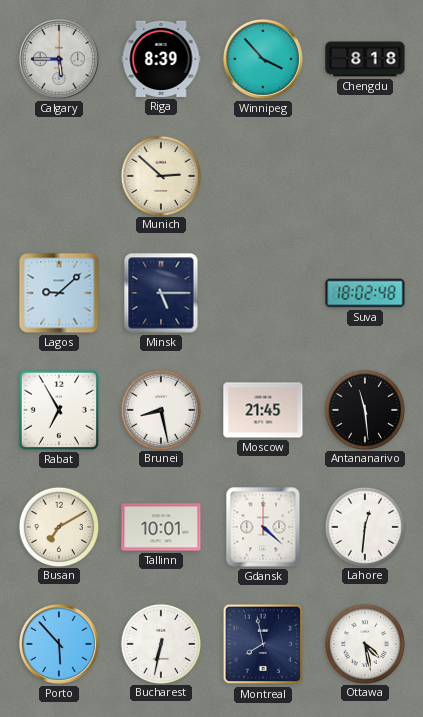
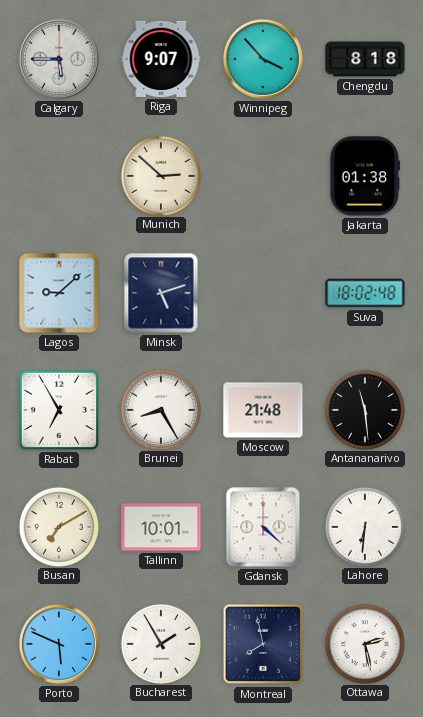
Riga: 8:39 -> 9:07 (161, 59)
Jakarta: none -> 01:38 (365, 176)
Minsk: 5:15 -> 5:12 (161, 293)
Brunei: 8:28 -> 8:25 (160, 409)
Moscow: 21:45 -> 21:48 (263, 410)
Lahore: 12:31 -> 6:31 (364, 526)
Porto: 5:53 -> 5:49 (59, 644)
Bucharest: 6:32 -> 1:55 (160, 643)
Ottawa: 4:28 -> 2:28 (364, 643)
